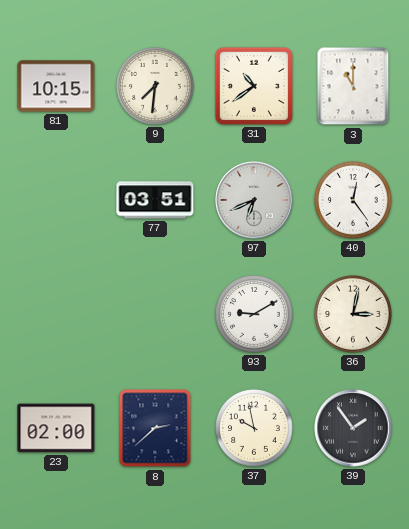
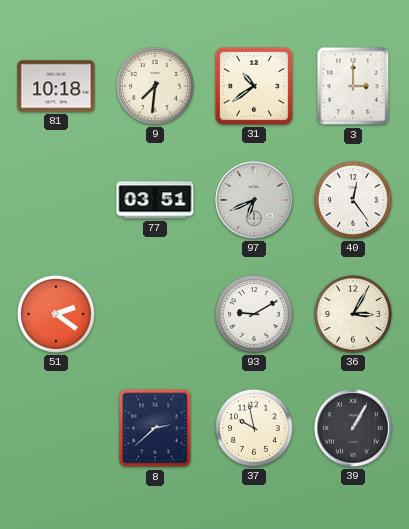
81: 10:15 -> 10:18 (56, 86)
3: 11:00 -> 3:00 (353, 86)
51: none -> 2:21 (57, 315)
36: 3:02 -> 3:05 (354, 315)
23: 02:00 -> none (56, 428)
39: 1:54 -> 1:05 (353, 428)
